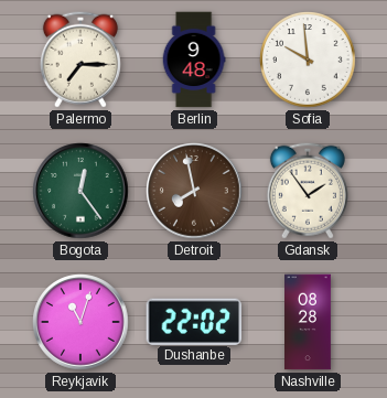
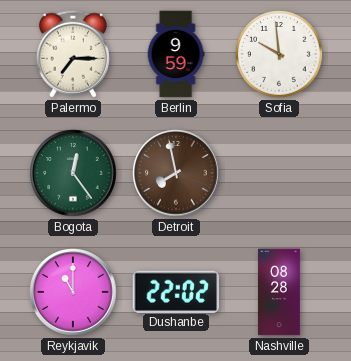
Berlin: 9:48 -> 9:59 (176, 54)
Gdansk: 1:54 -> none (308, 191)
Reykjavik: 11:03 -> 11:00 (73, 292)
